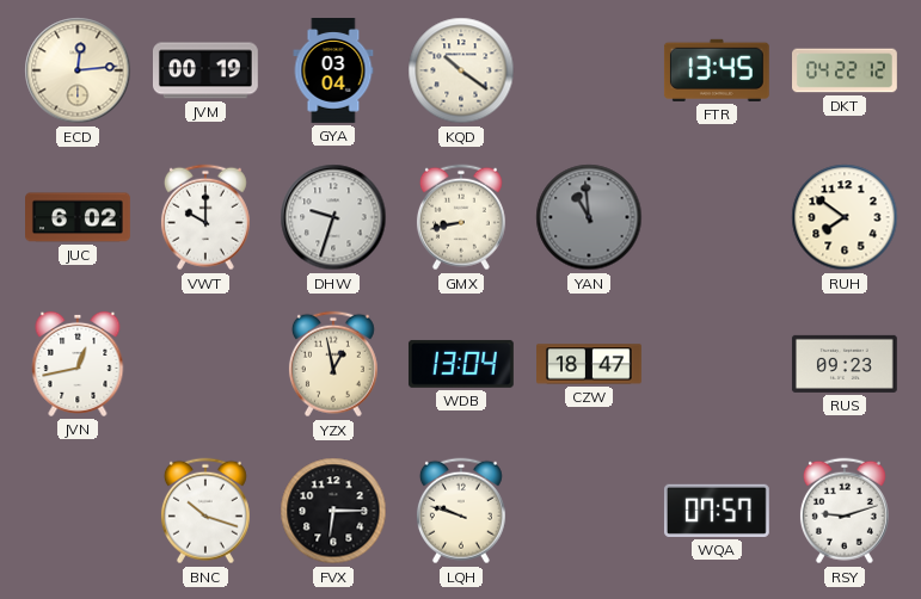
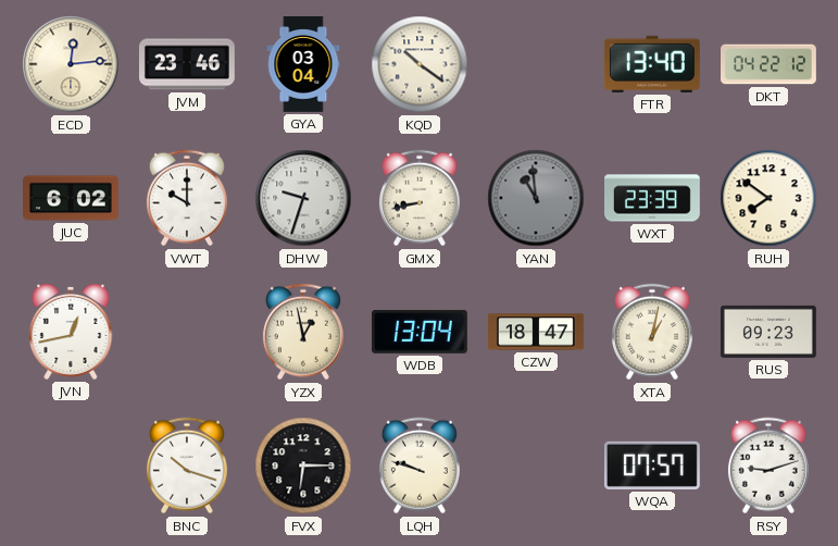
JVM: 00:19 -> 23:46 (187, 64)
FTR: 13:45 -> 13:40 (652, 64)
WXT: none -> 23:39 (653, 198)
XTA: none -> 1:02 (652, 332)
